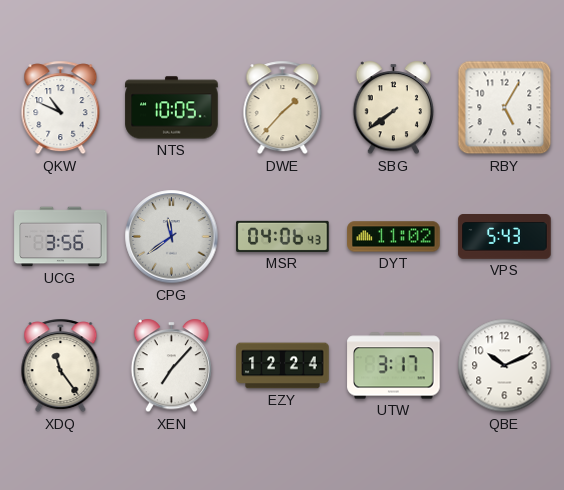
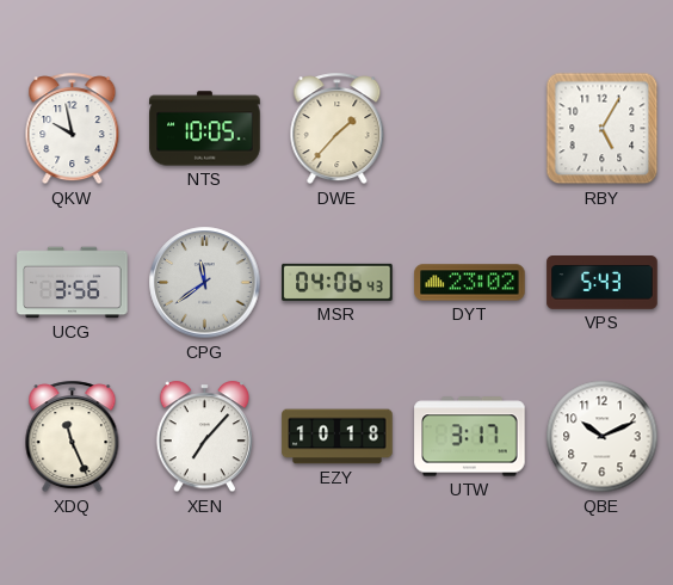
QKW: 10:49 -> 9:58 (73, 129)
SBG: 7:39 -> none (393, 108)
DYT: 11:02 -> 23:02 (470, 283)
XDQ: 11:24 -> 11:26 (73, 437)
EZY: 12:24 -> 10:18 (338, 437)
